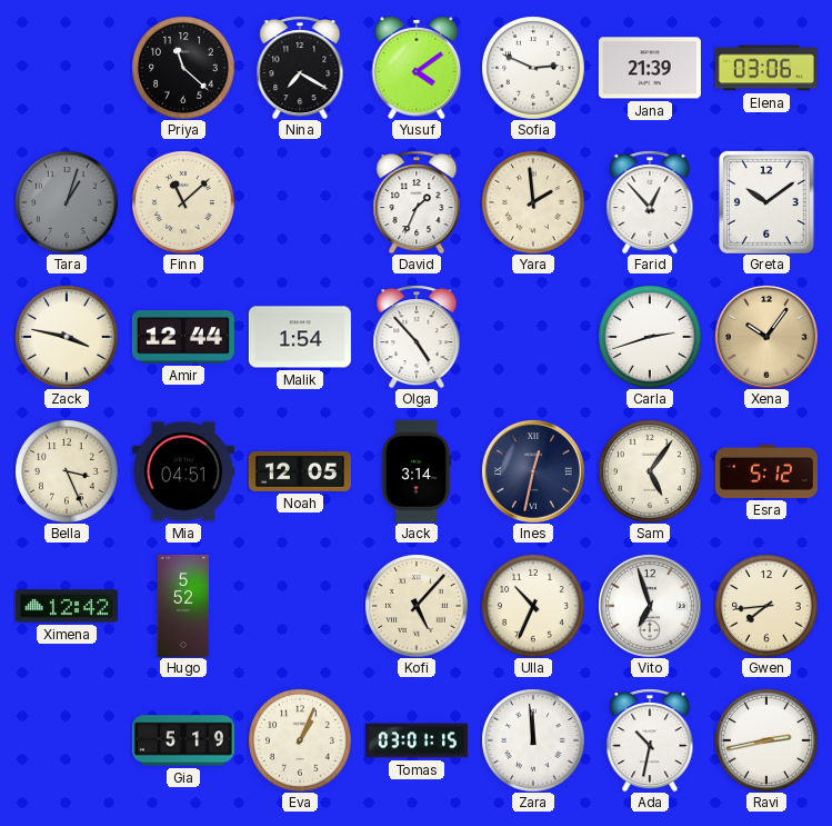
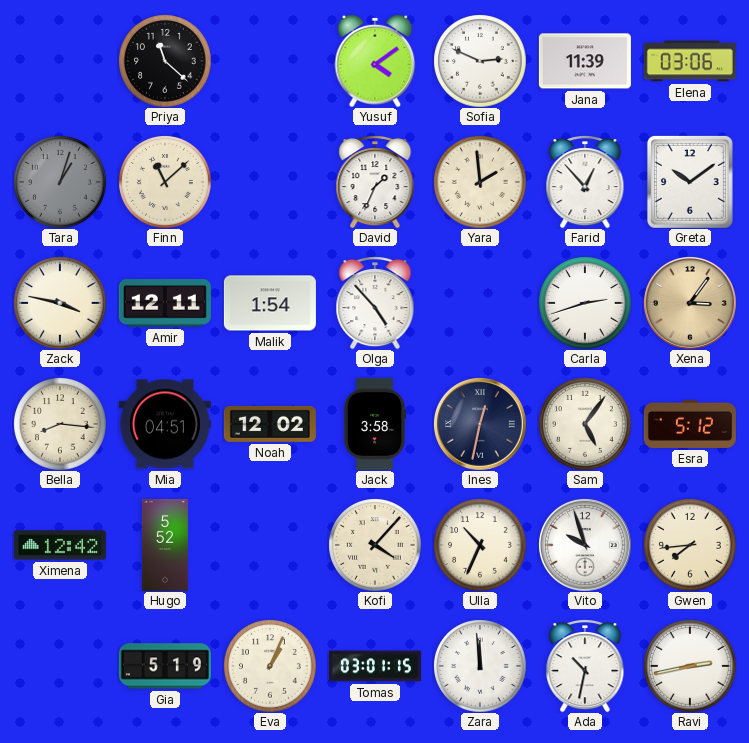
Nina: 7:20 -> none (300, 68)
Jana: 21:39 -> 11:39 (585, 61)
Amir: 12:44 -> 12:11 (165, 303)
Xena: 10:06 -> 3:06 (690, 303)
Bella: 3:26 -> 8:16 (60, 424)
Noah: 12:05 -> 12:02 (270, 424)
Jack: 3:14 -> 3:58 (375, 424)
Kofi: 5:07 -> 4:07 (375, 545)
Vito: 6:57 -> 9:57 (585, 545)
